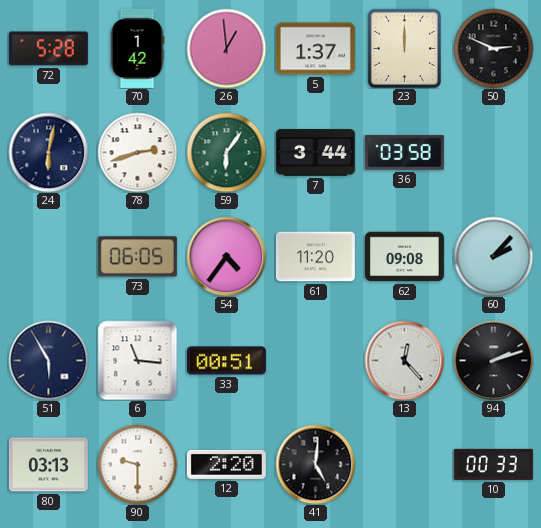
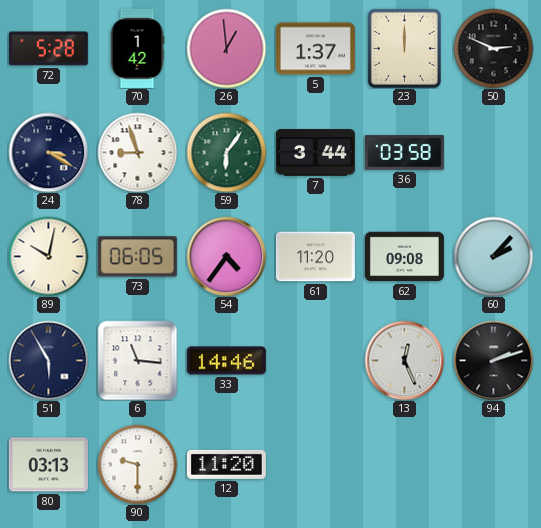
24: 6:02 -> 3:20 (48, 152)
78: 2:42 -> 8:57 (137, 152)
89: none -> 10:02 (48, 256)
33: 00:51 -> 14:46 (226, 361)
13: 12:23 -> 12:26 (404, 360)
12: 2:20 -> 11:20 (226, 464)
41: 5:01 -> none (315, 464)
10: 00:33 -> none (493, 464)
